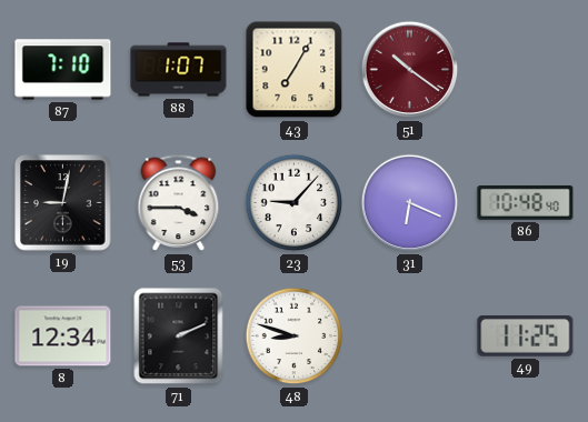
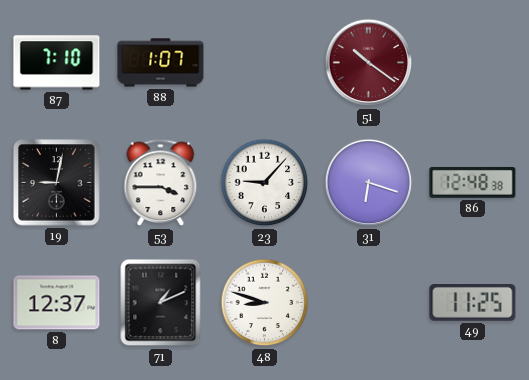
43: 7:05 -> none (295, 70)
31: 6:19 -> 6:18 (369, 183)
86: 10:48 -> 12:48 (473, 182)
8: 12:34 -> 12:37 (57, 303)
71: 2:11 -> 1:11 (161, 303)
